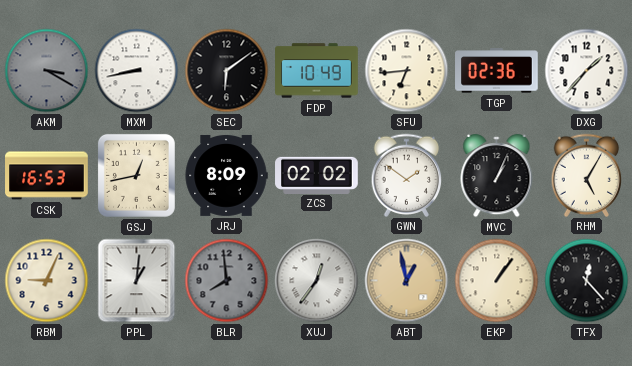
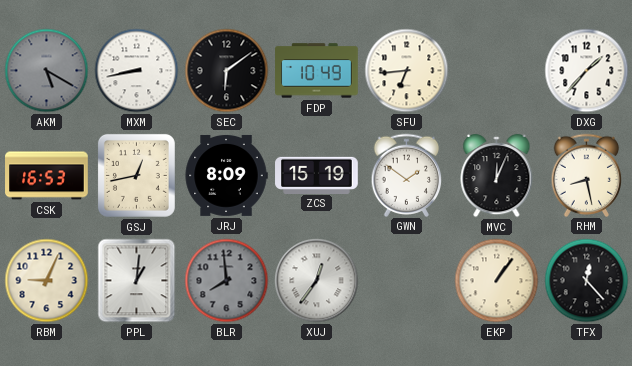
AKM: 3:20 -> 5:20 (47, 71)
TGP: 02:36 -> none (497, 71)
ZCS: 02:02 -> 15:19 (317, 175)
MVC: 1:04 -> 12:04 (497, 176)
RHM: 5:05 -> 8:28 (587, 175)
ABT: 12:58 -> none (407, 281)
